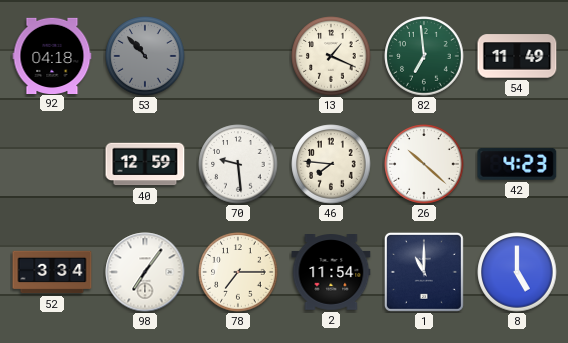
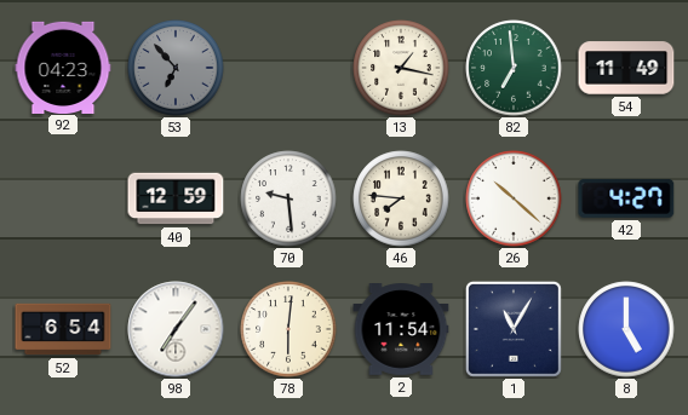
92: 04:18 -> 04:23 (63, 67)
53: 10:53 -> 6:53 (176, 68)
13: 1:19 -> 1:17 (401, 68)
42: 4:23 -> 4:27 (626, 198)
52: 3:34 -> 6:54 (63, 329)
78: 7:15 -> 6:01 (288, 329)
1: 11:00 -> 11:05 (514, 329)
